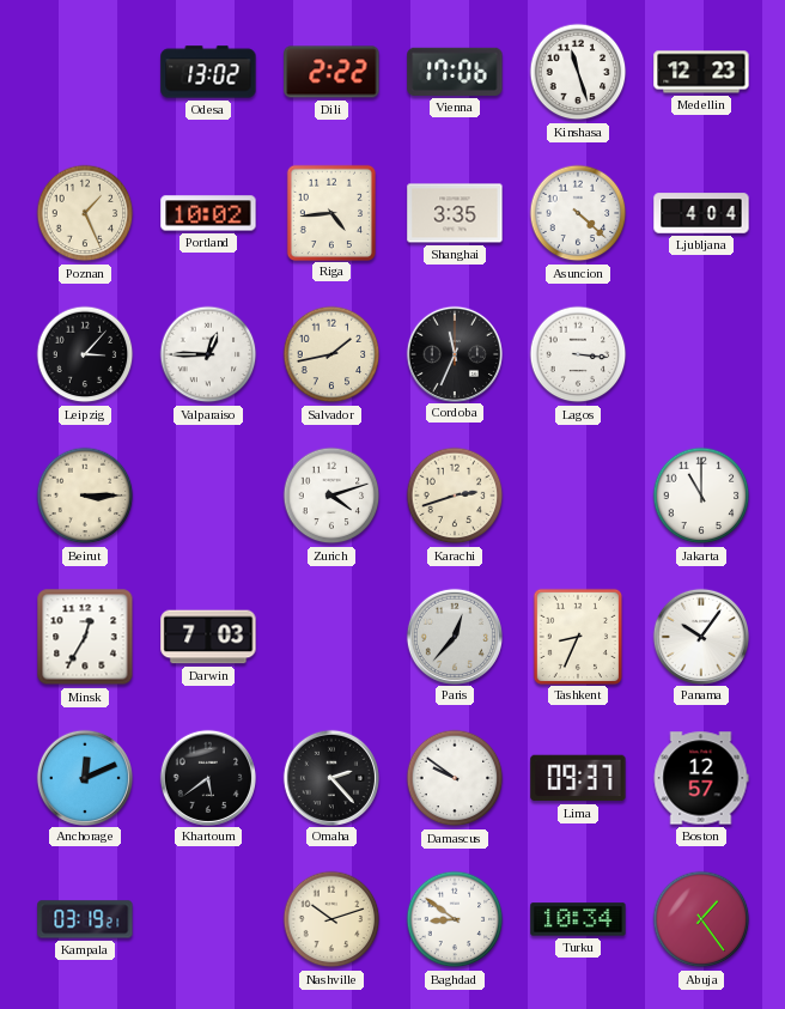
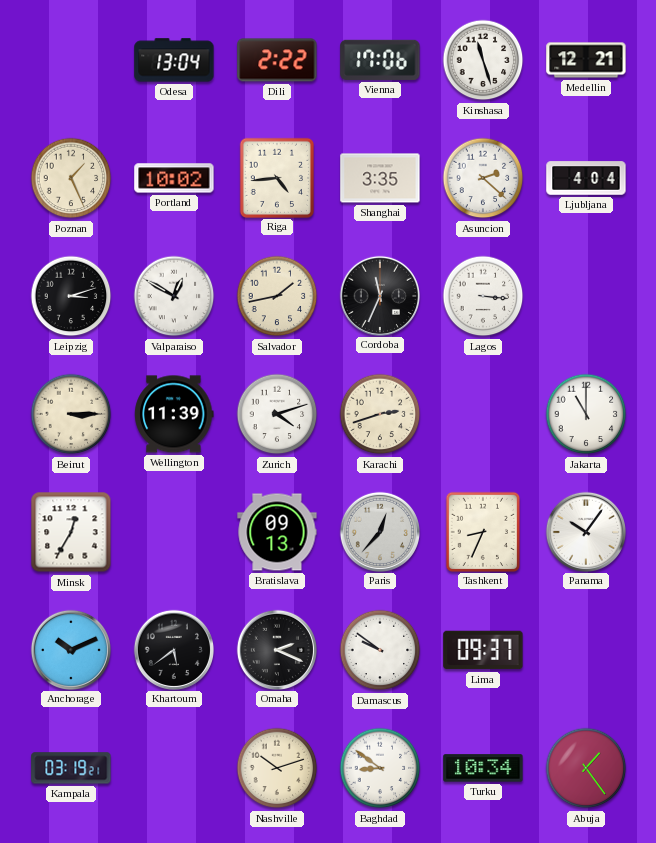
Odesa: 13:02 -> 13:04 (174, 60)
Medellin: 12:23 -> 12:21 (586, 60)
Asuncion: 4:22 -> 2:22 (483, 178)
Leipzig: 3:07 -> 3:12 (71, 296)
Valparaiso: 12:45 -> 12:50 (174, 296)
Wellington: none -> 11:39 (174, 414)
Darwin: 7:03 -> none (208, 637)
Bratislava: none -> 09:13 (277, 532)
Anchorage: 12:11 -> 10:11 (70, 649)
Omaha: 2:23 -> 2:19 (276, 649)
Boston: 12:57 -> none (701, 778)
